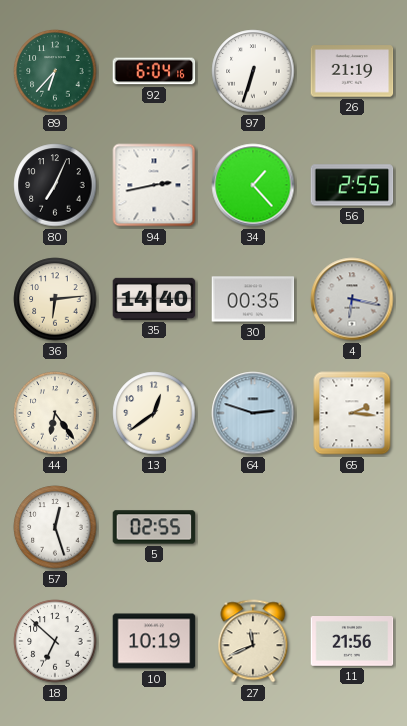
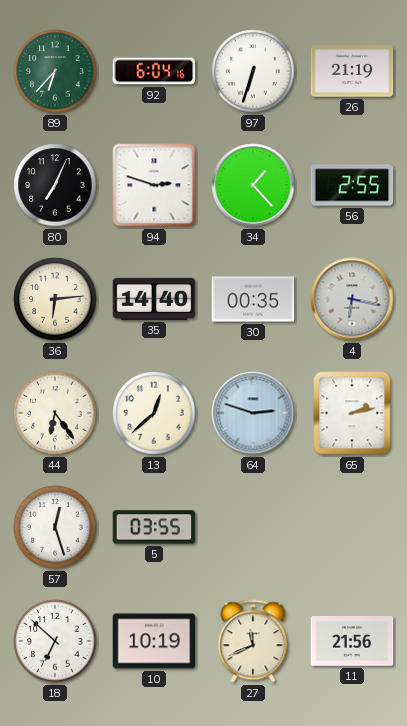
94: 2:43 -> 2:48 (154, 185)
13: 12:39 -> 12:38 (154, 413)
65: 2:16 -> 2:13 (352, 413)
5: 02:55 -> 03:55 (154, 527)
